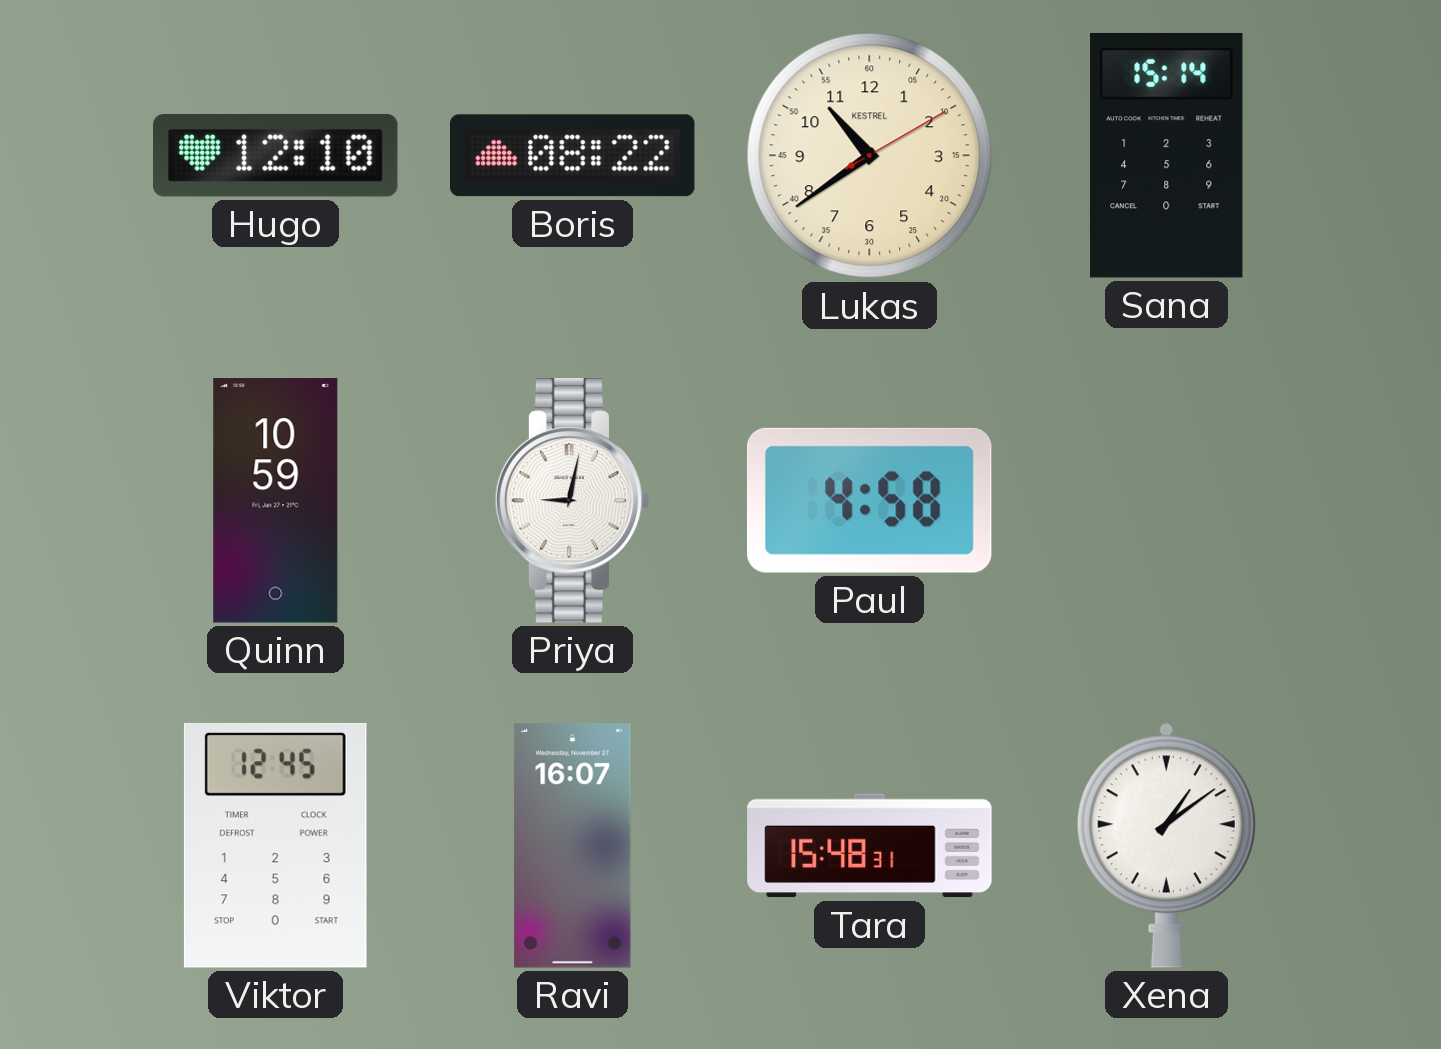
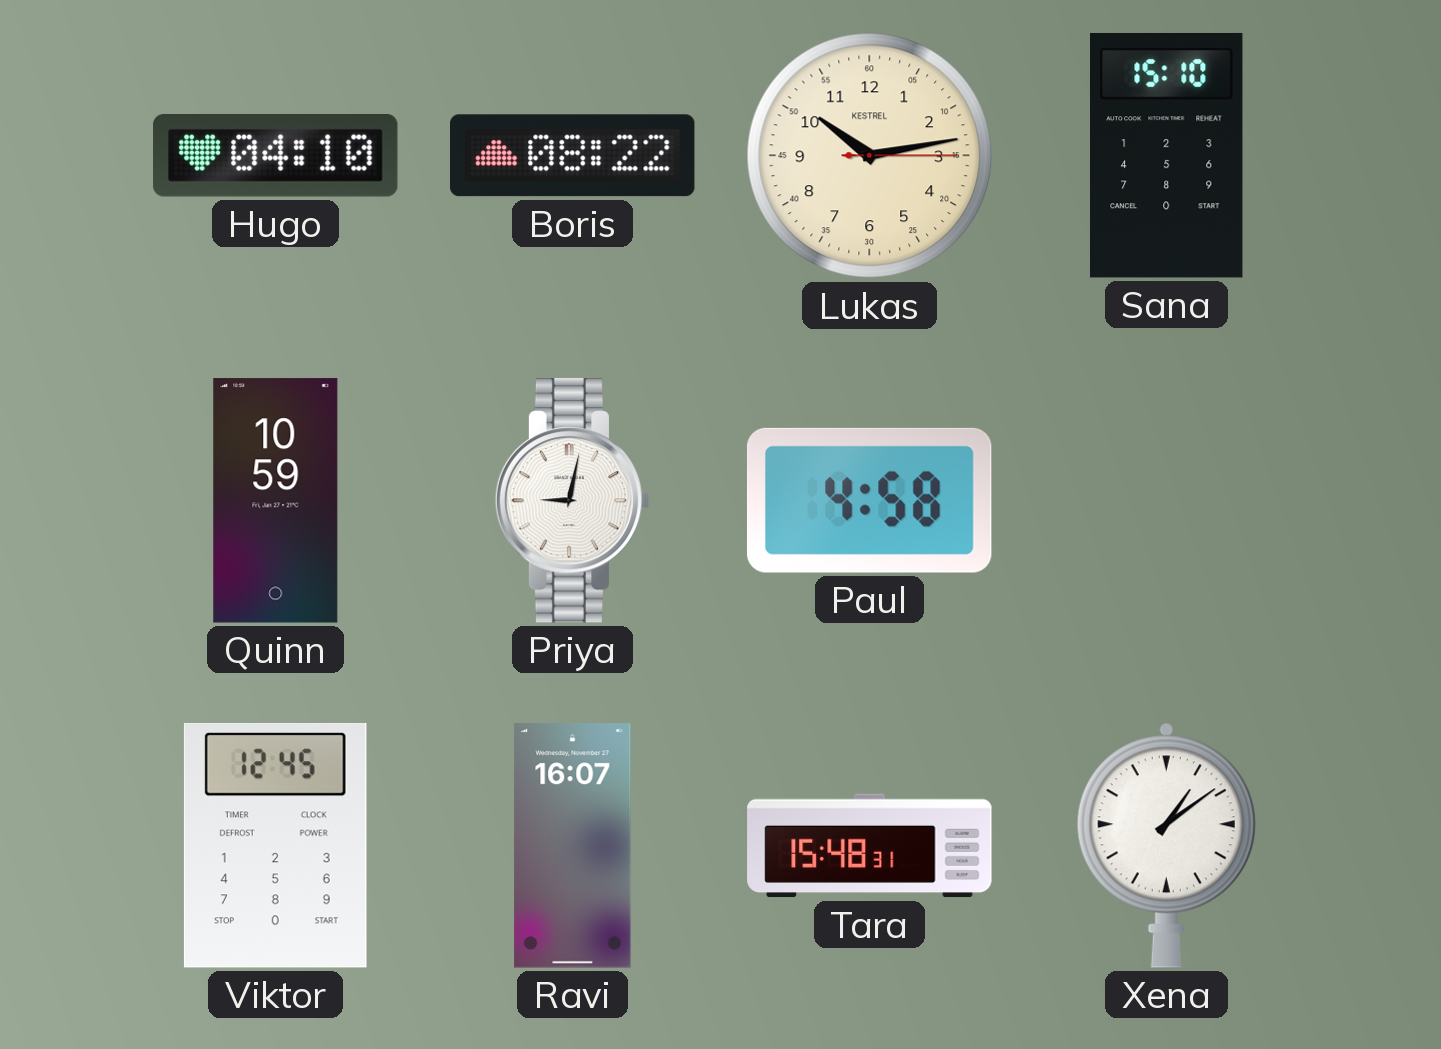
Hugo: 12:10 -> 04:10 (276, 156)
Lukas: 10:39 -> 10:13 (870, 156)
Sana: 15:14 -> 15:10 (1167, 155)
